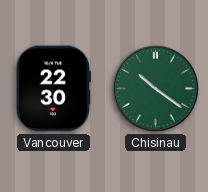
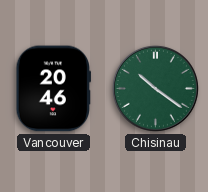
Vancouver: 22:30 -> 20:46 (53, 89)
